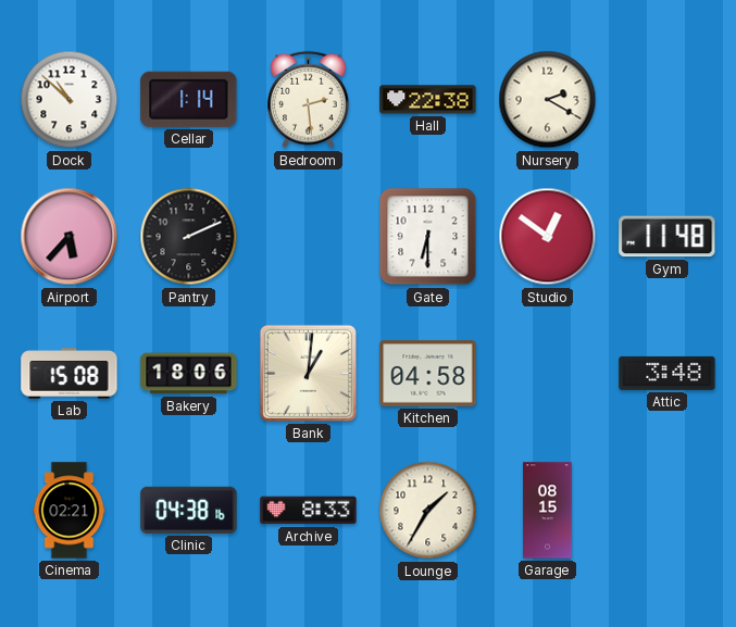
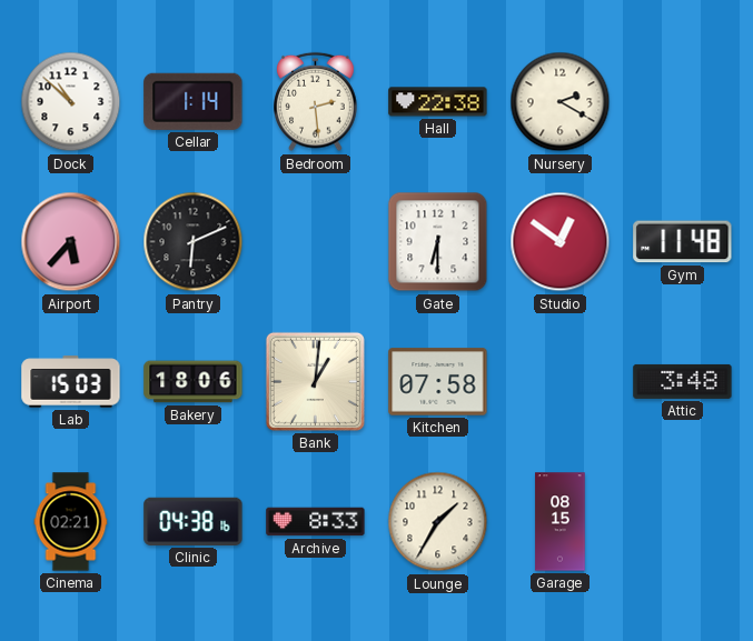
Pantry: 2:11 -> 6:11 (194, 242)
Lab: 15:08 -> 15:03 (71, 382)
Kitchen: 04:58 -> 07:58 (438, 382)
